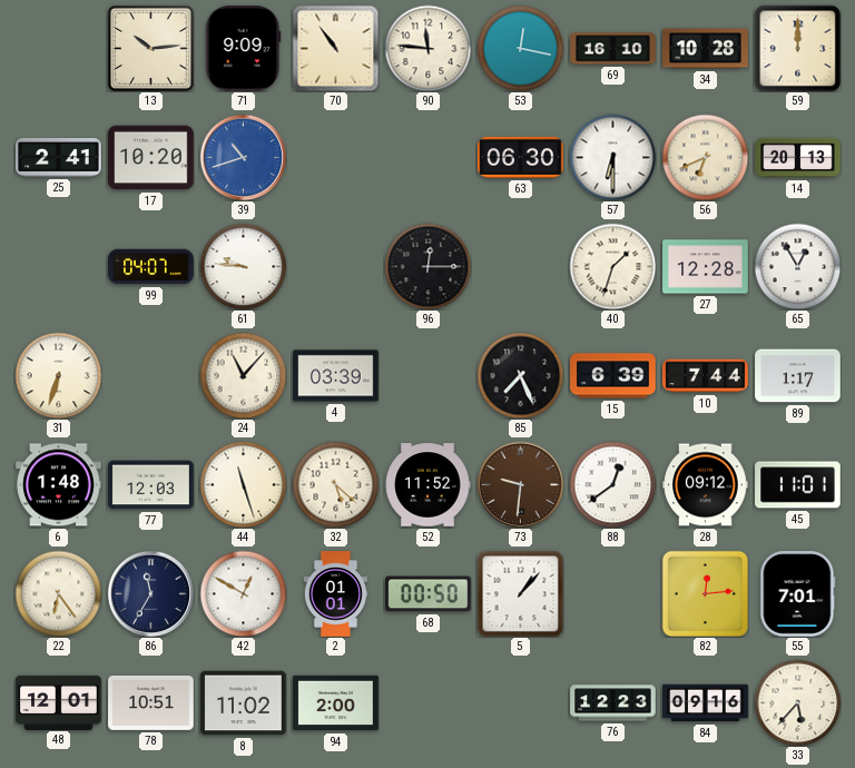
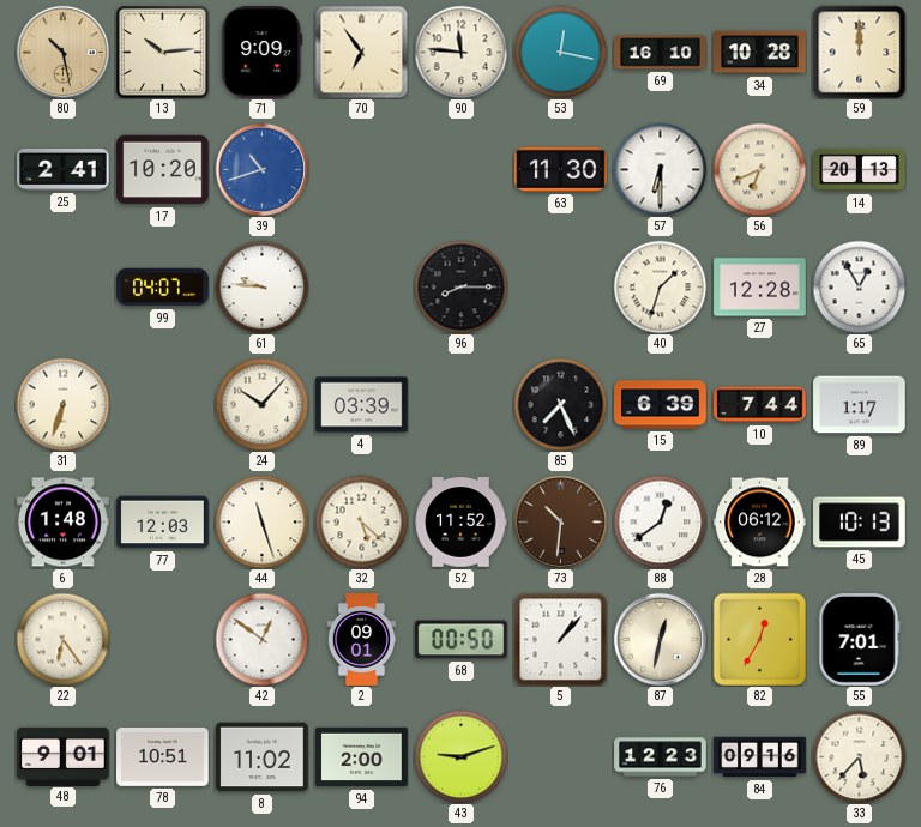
80: none -> 10:28 (62, 52)
70: 10:54 -> 6:54 (361, 52)
63: 06:30 -> 11:30 (561, 169)
96: 12:15 -> 8:15 (460, 286)
24: 11:07 -> 10:07 (261, 404)
73: 9:31 -> 10:31 (560, 521)
28: 09:12 -> 06:12 (760, 523)
45: 11:01 -> 10:13 (860, 523)
86: 11:35 -> none (150, 593)
42: 12:50 -> 12:51 (261, 639)
2: 01:01 -> 09:01 (362, 640)
87: none -> 12:32 (660, 639)
82: 12:14 -> 12:35 (759, 639)
48: 12:01 -> 9:01 (64, 756)
43: none -> 9:12 (460, 756)
